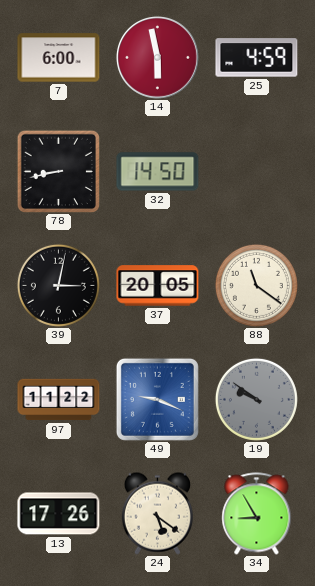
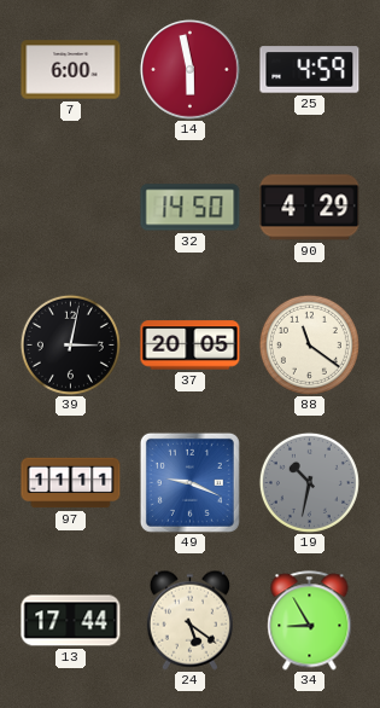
78: 8:43 -> none (58, 171)
90: none -> 4:29 (310, 208)
97: 11:22 -> 11:11 (71, 483)
19: 9:51 -> 10:32 (309, 482)
13: 17:26 -> 17:44 (71, 621)
